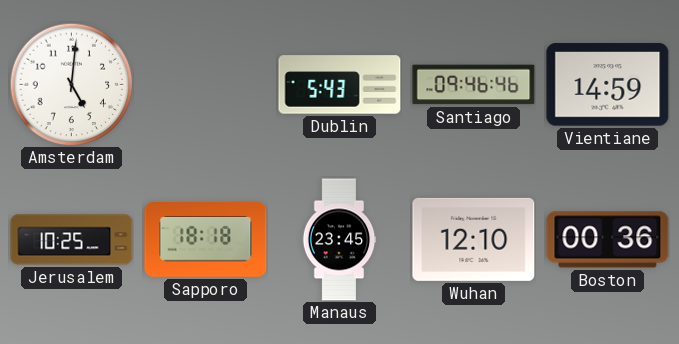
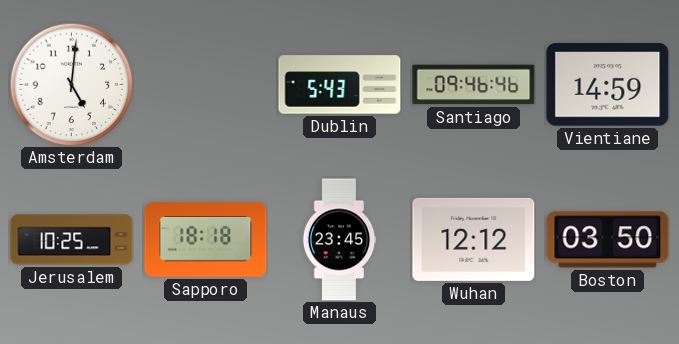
Wuhan: 12:10 -> 12:12 (474, 239)
Boston: 00:36 -> 03:50 (608, 240)
